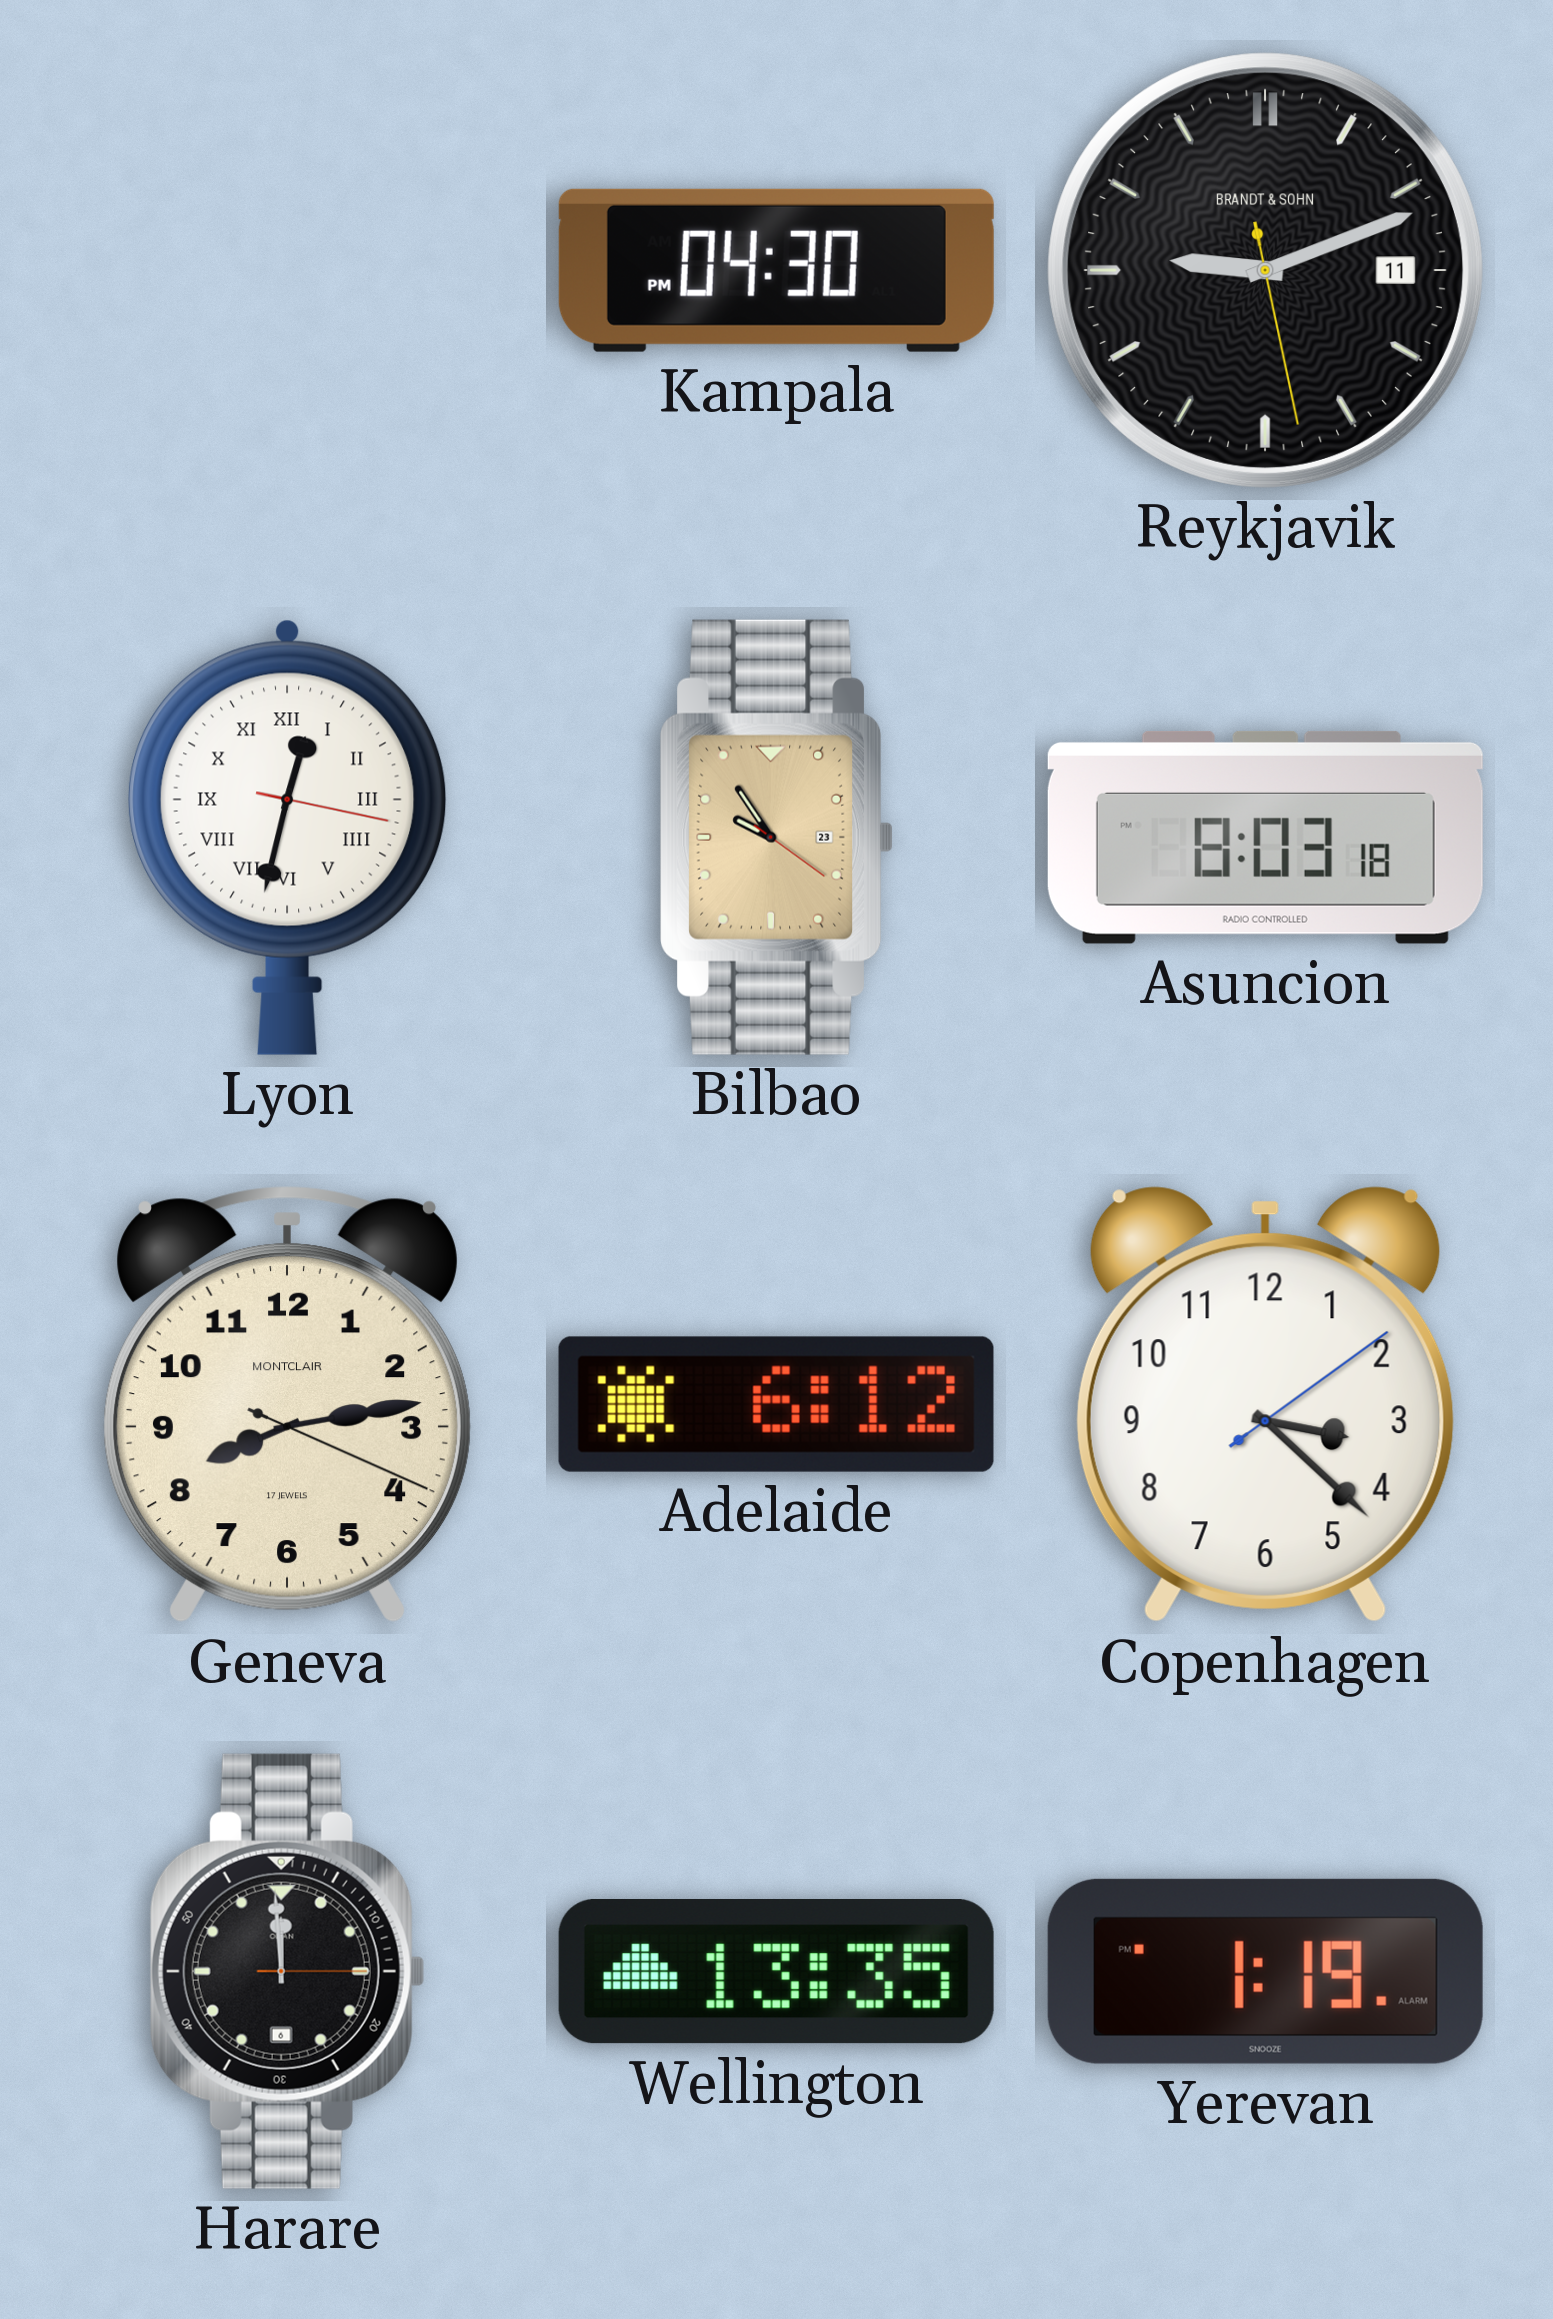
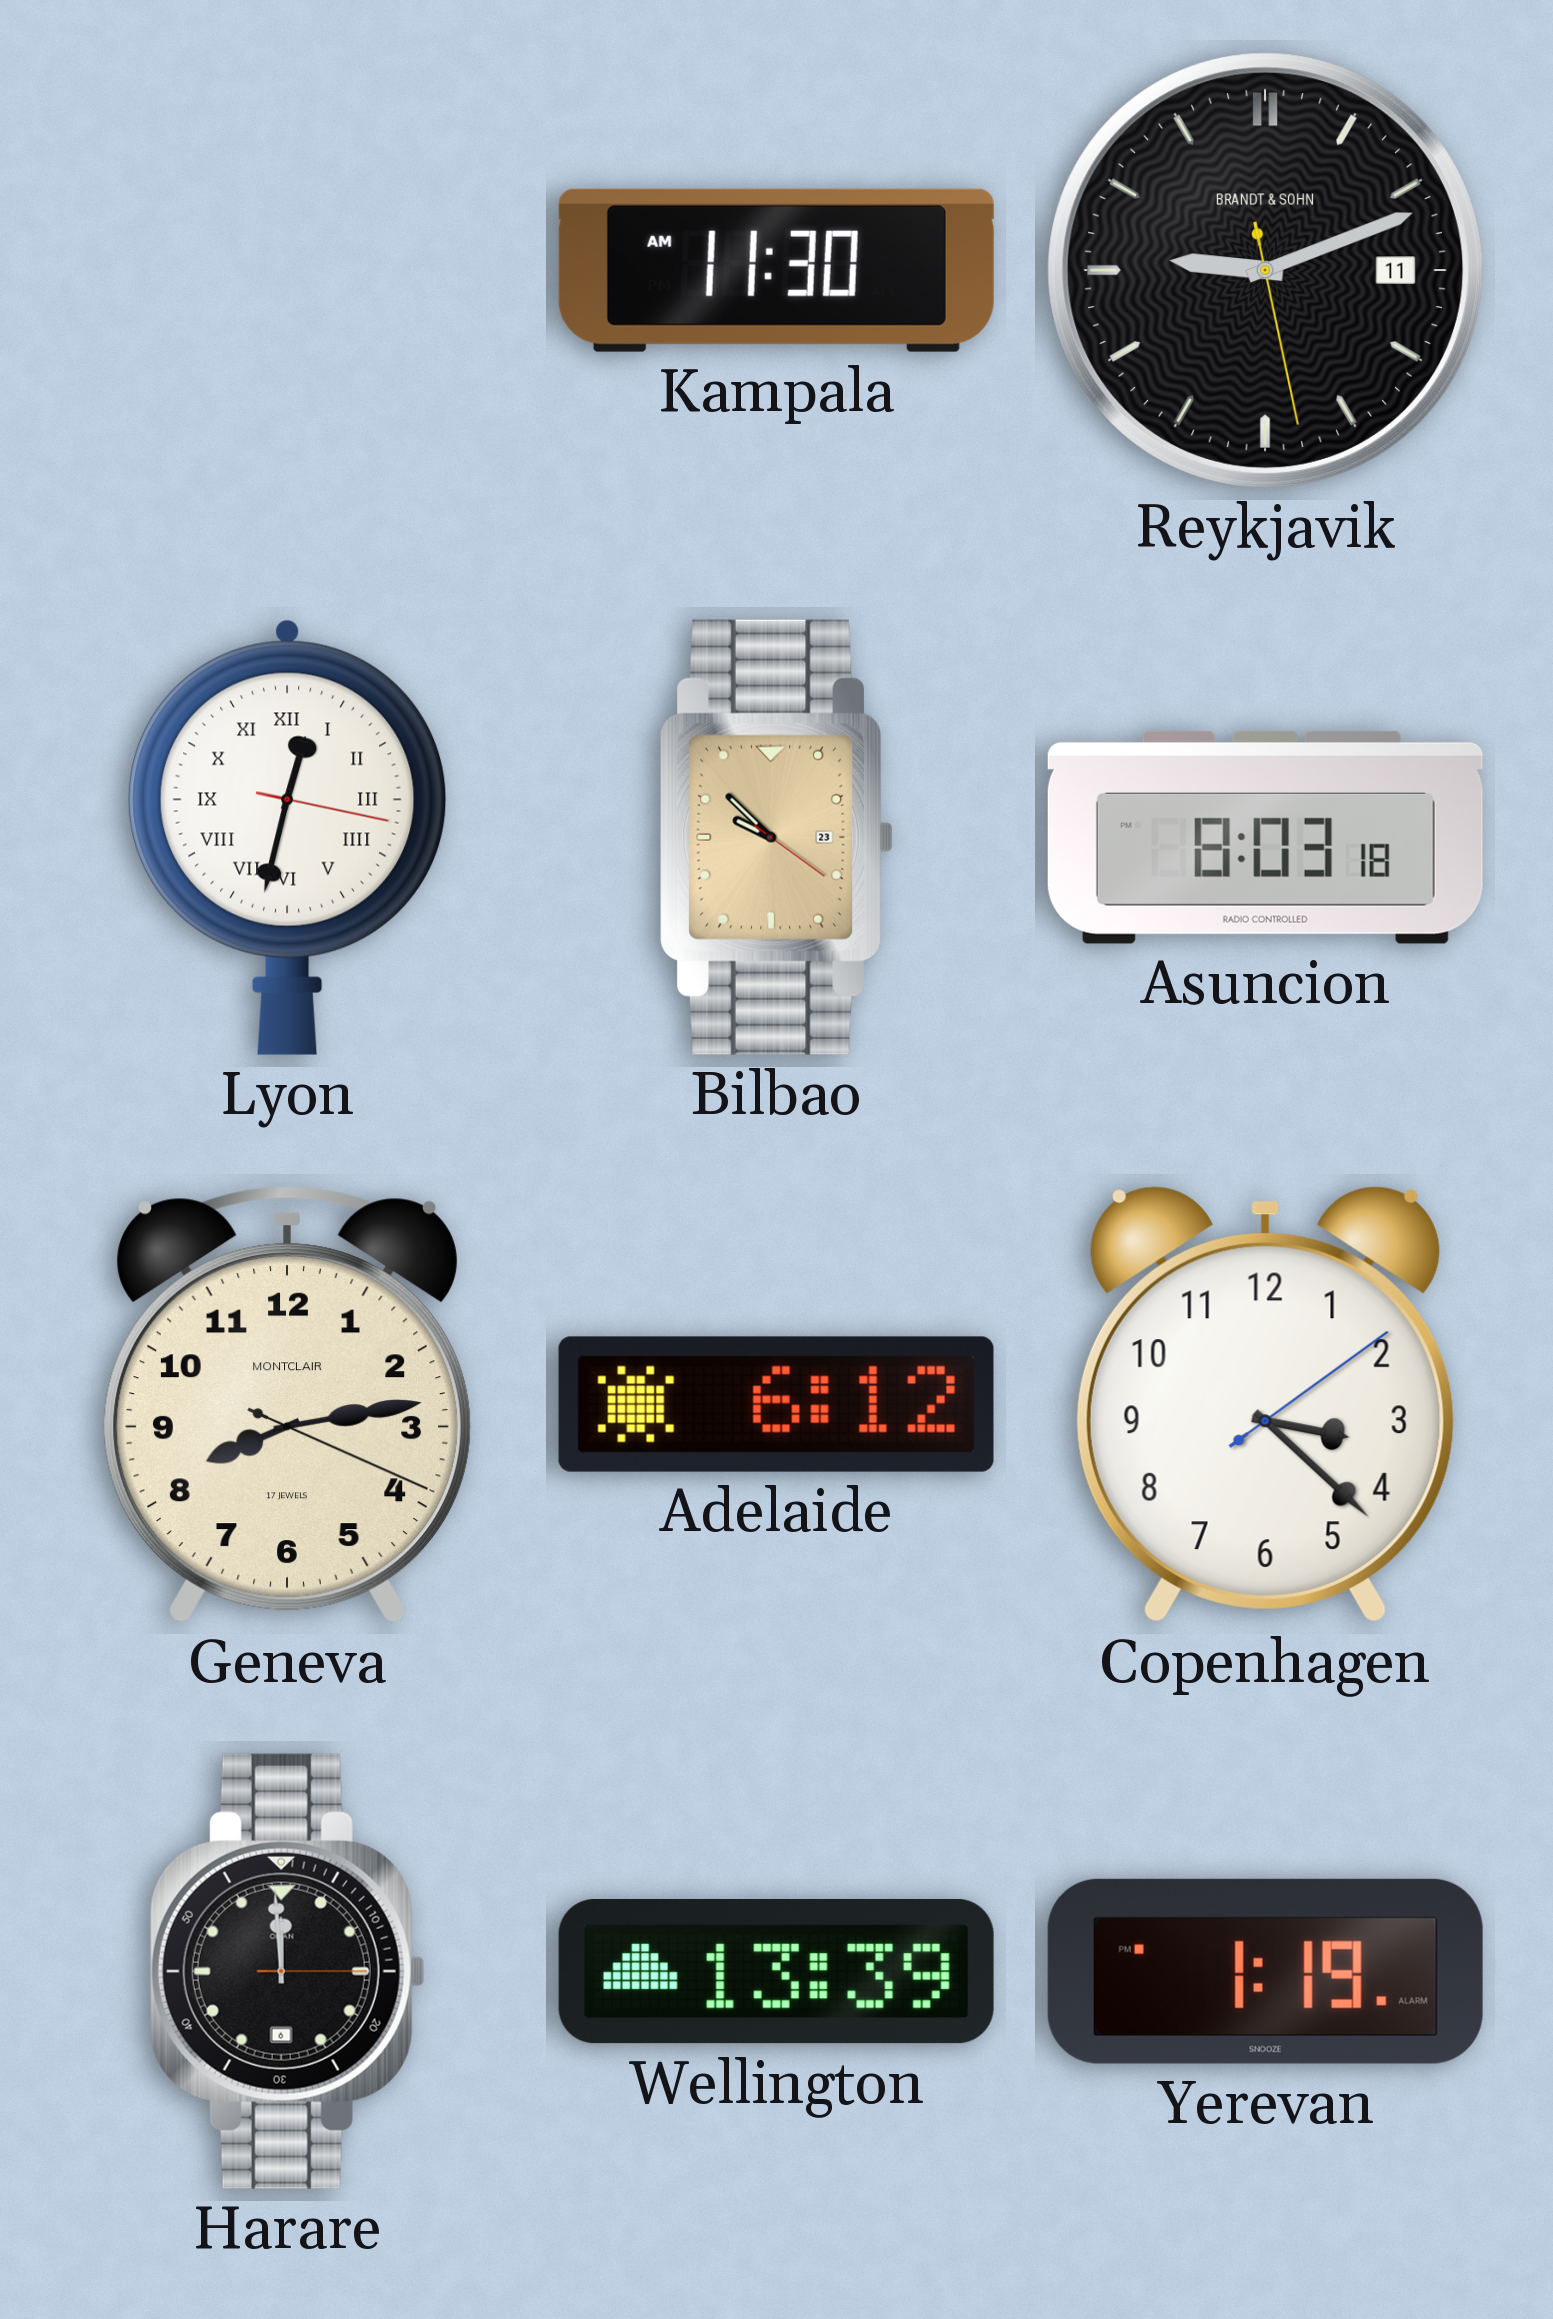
Kampala: 04:30 -> 11:30 (776, 270)
Bilbao: 9:54 -> 9:52 (777, 837)
Wellington: 13:35 -> 13:39 (776, 1972)
